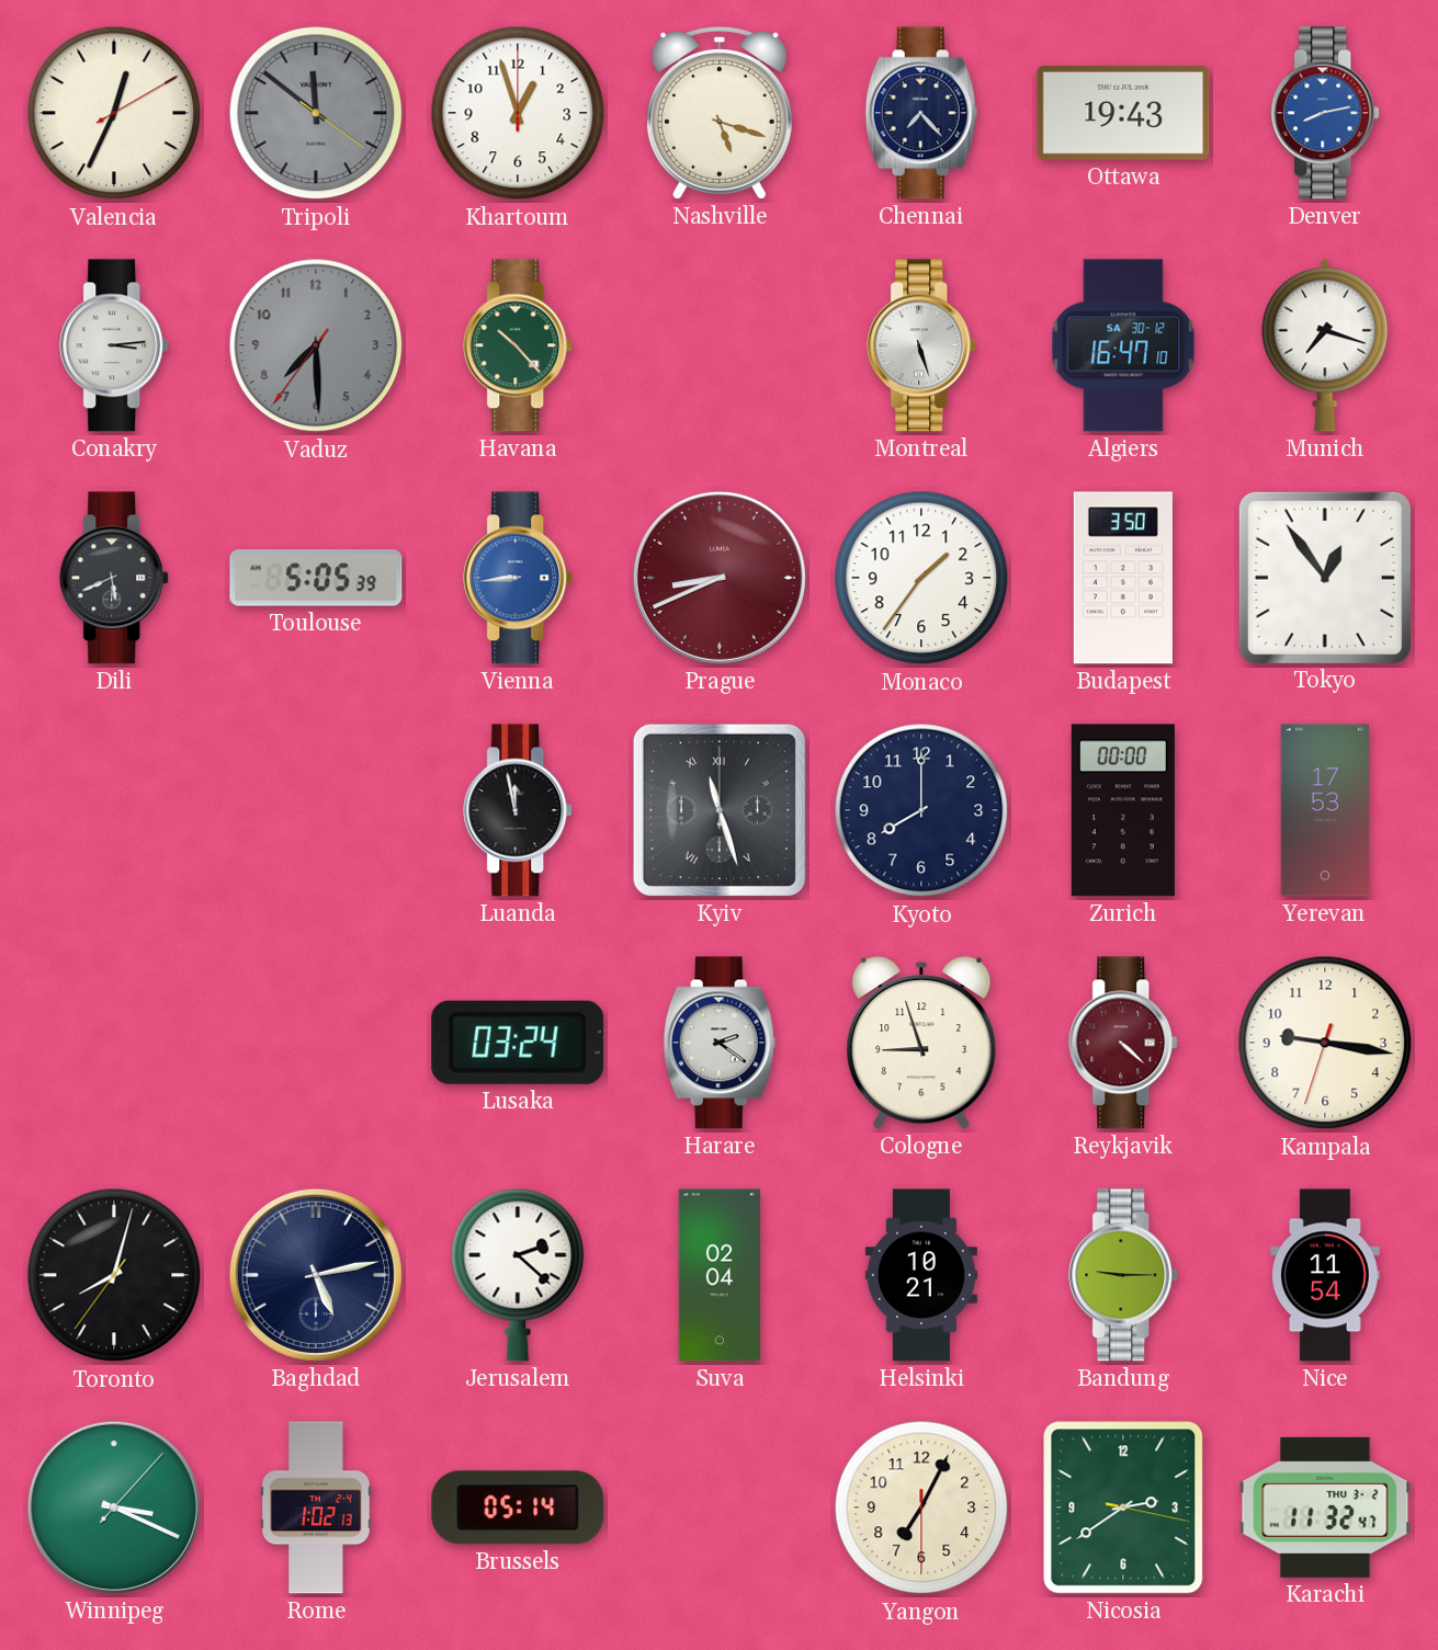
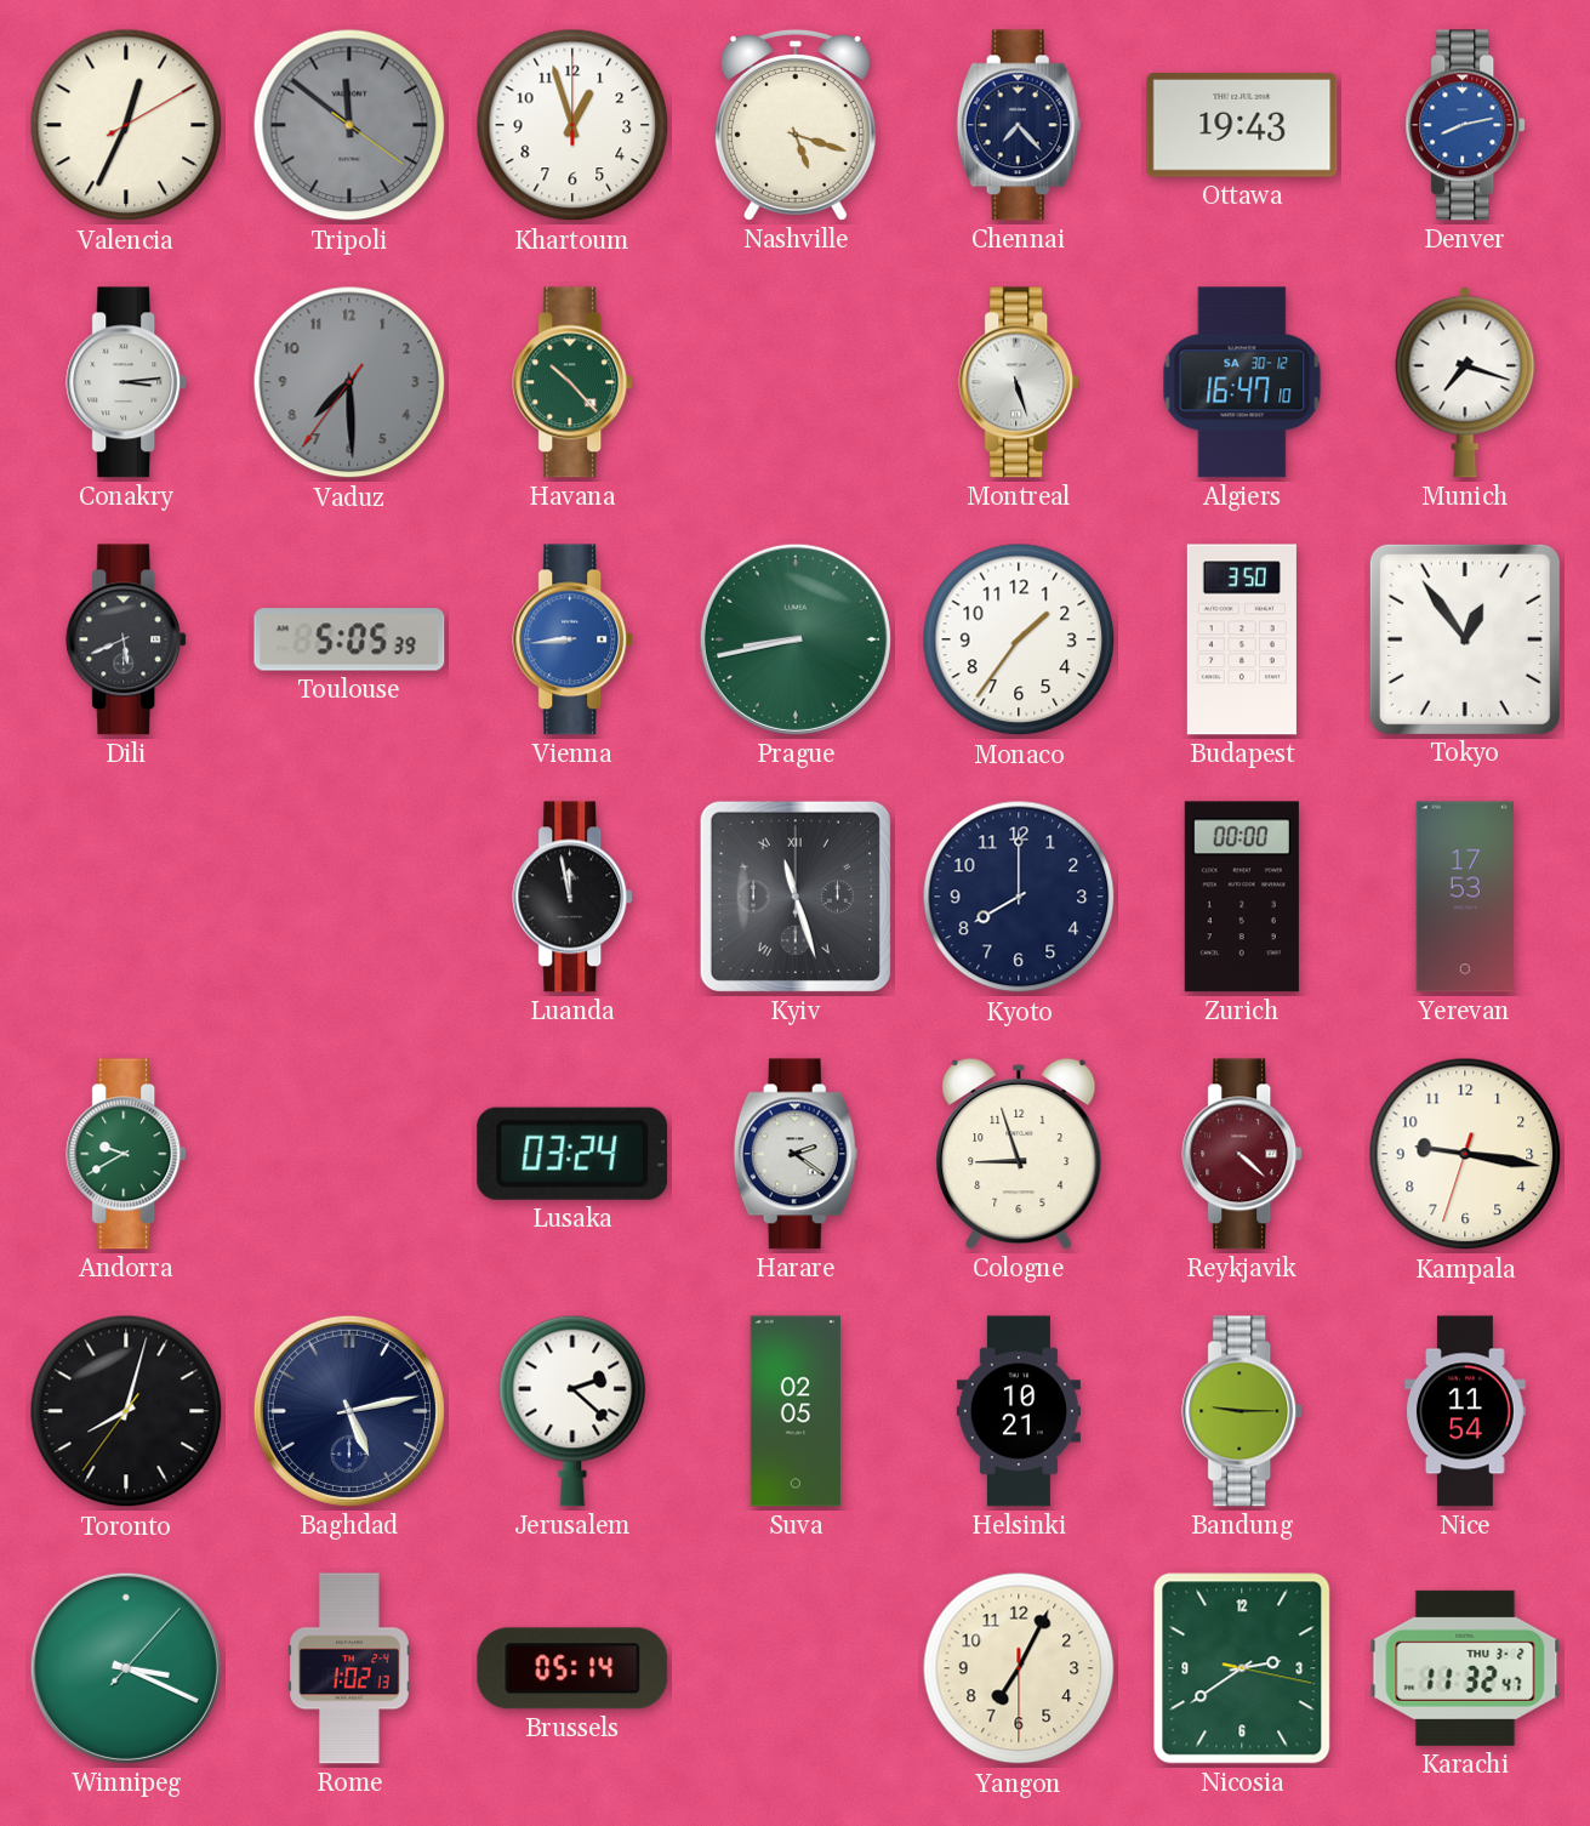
Prague: 8:41 -> 8:43 (796, 639)
Prague dial: burgundy -> green (796, 639)
Andorra: none -> 9:40 (127, 1154)
Suva: 02:04 -> 02:05 (796, 1411)
